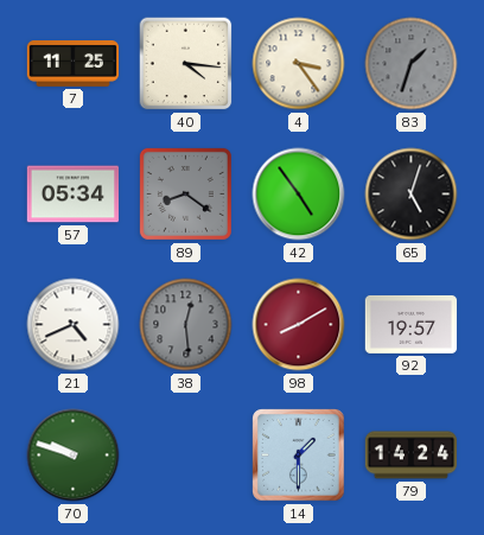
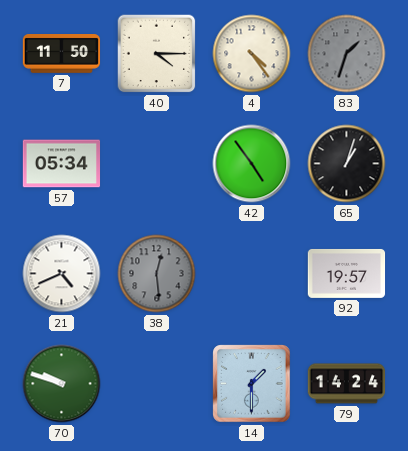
7: 11:25 -> 11:50 (62, 54)
40: 4:16 -> 4:15 (157, 54)
4: 3:24 -> 4:24 (252, 54)
89: 8:21 -> none (185, 193)
65: 5:03 -> 1:03 (347, 164)
98: 8:10 -> none (299, 325)
